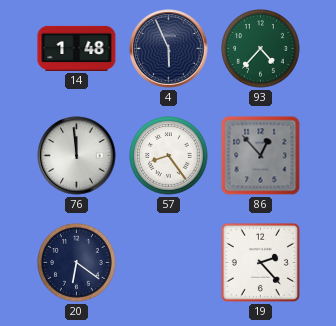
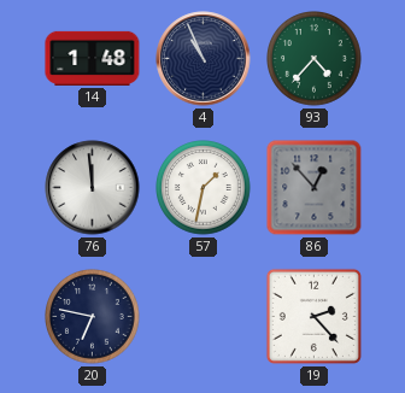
4: 5:56 -> 10:56 (204, 59)
57: 8:24 -> 1:32 (204, 188)
20: 6:21 -> 6:47 (93, 317)
